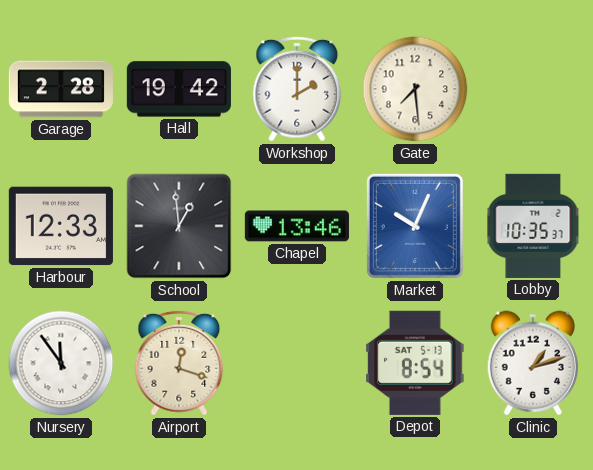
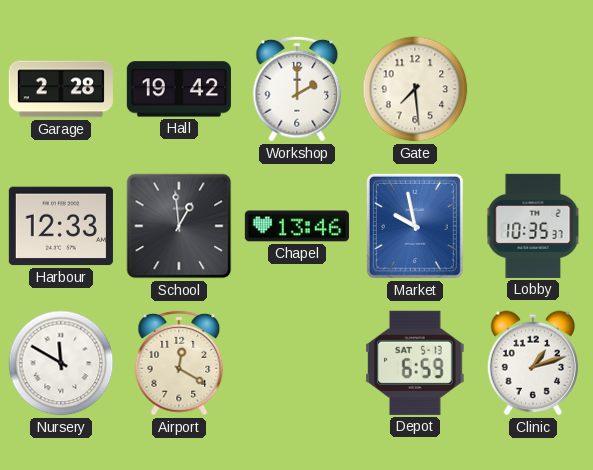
Market: 10:04 -> 9:58 (415, 226)
Nursery: 11:54 -> 11:50 (61, 363)
Airport: 12:18 -> 12:20 (179, 363)
Depot: 8:54 -> 6:59 (415, 363)
